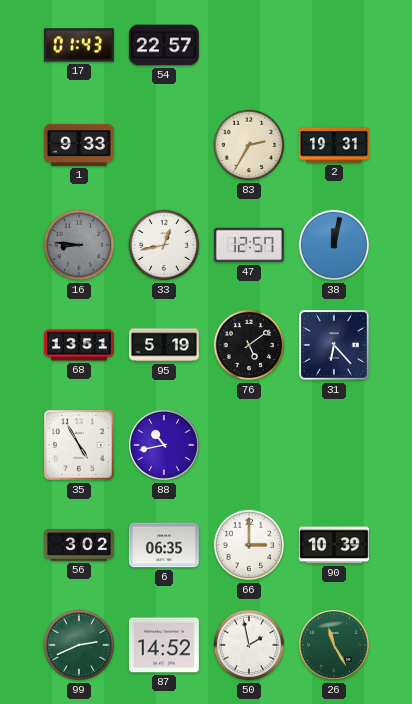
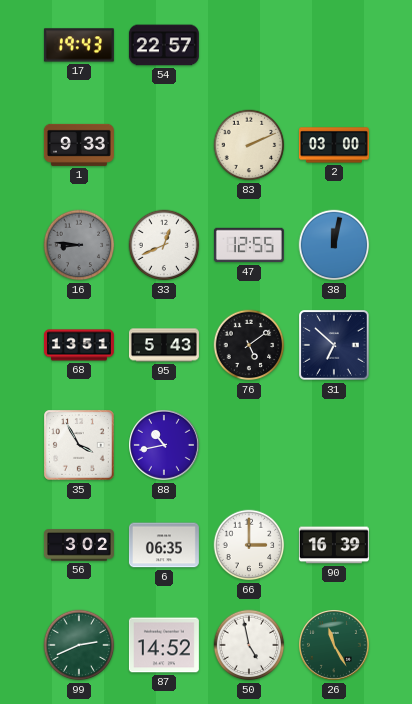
17: 01:43 -> 19:43 (79, 45)
83: 2:35 -> 2:11 (249, 145)
2: 19:31 -> 03:00 (334, 145)
33: 12:43 -> 12:41 (164, 245)
47: 12:57 -> 12:55 (249, 245)
95: 5:19 -> 5:43 (164, 345)
31: 6:23 -> 6:52 (335, 346)
35: 4:55 -> 3:55 (80, 446)
90: 10:39 -> 16:39 (334, 545)
50: 1:58 -> 4:58 (249, 645)
